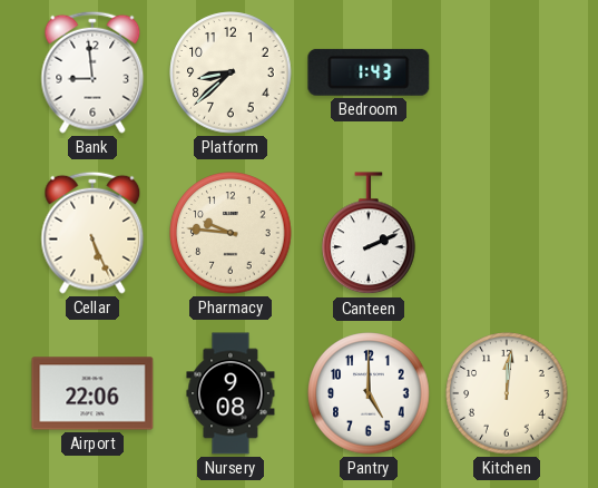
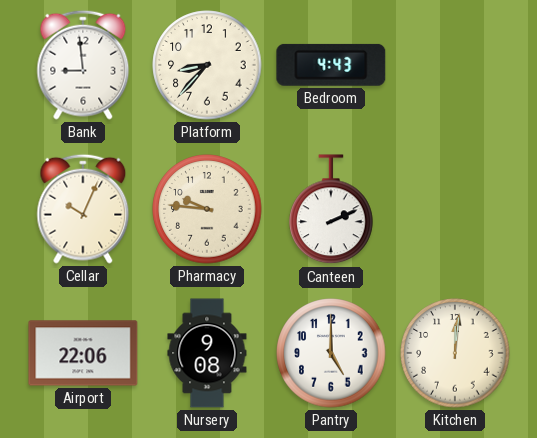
Platform: 8:38 -> 8:37 (207, 65)
Bedroom: 1:43 -> 4:43 (331, 65)
Cellar: 5:26 -> 10:04 (83, 209)
